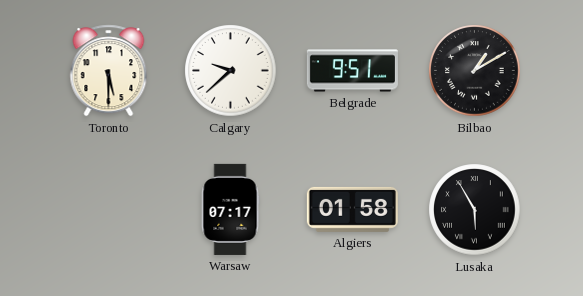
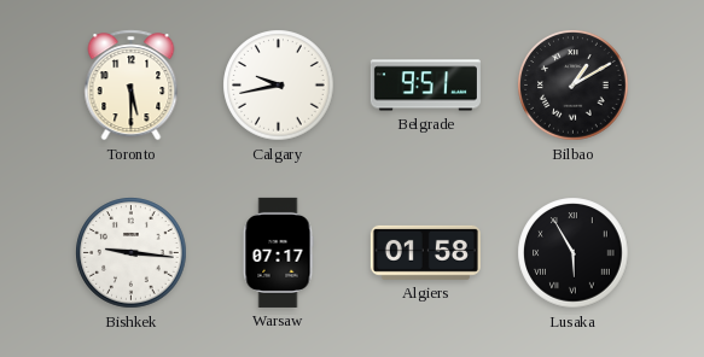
Calgary: 9:38 -> 9:43 (279, 86)
Bishkek: none -> 9:16 (132, 253)
